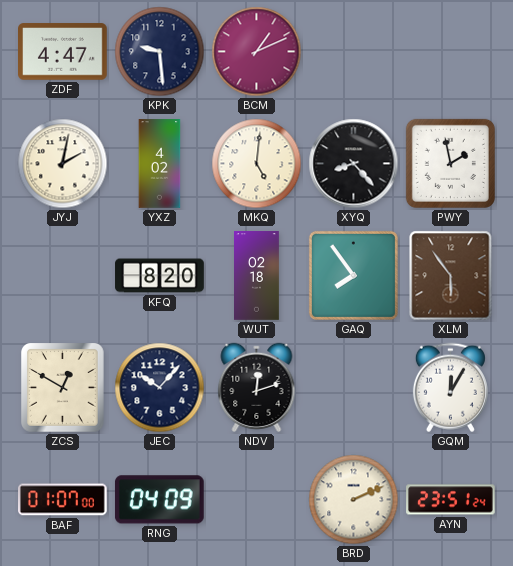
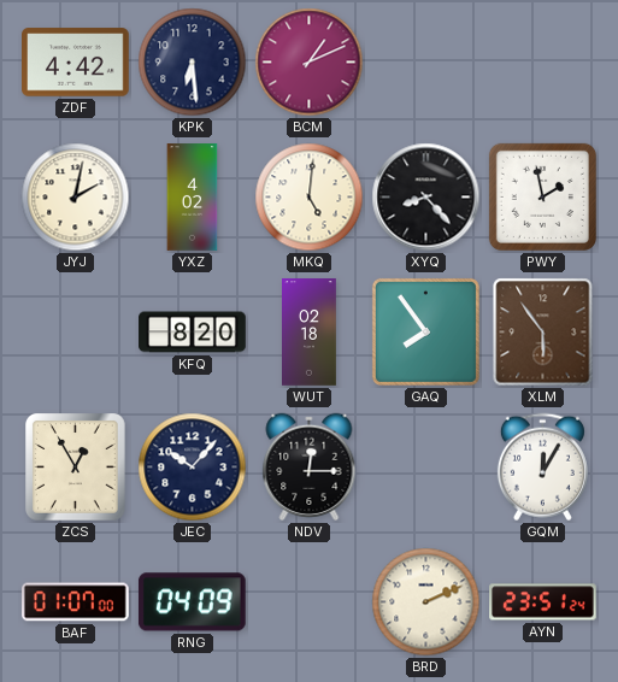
ZDF: 4:47 -> 4:42 (76, 63)
KPK: 9:29 -> 6:29 (193, 63)
ZCS: 12:50 -> 12:55 (76, 468)
NDV: 12:12 -> 12:15 (310, 466)
